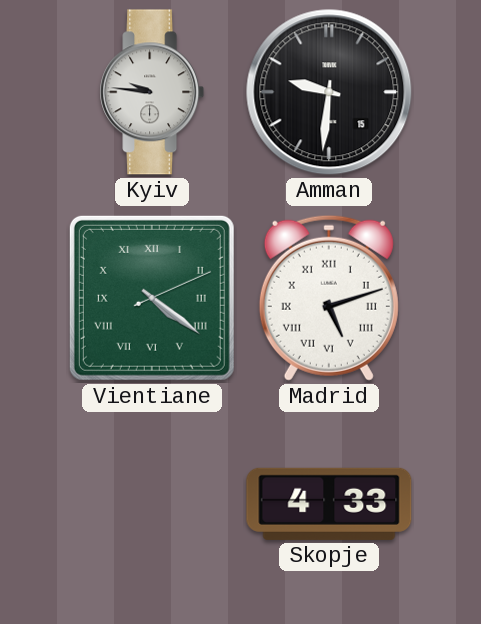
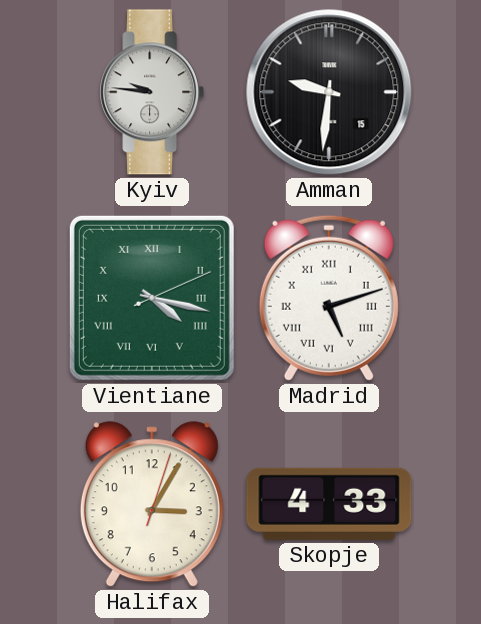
Vientiane: 4:21 -> 4:17 (152, 298)
Halifax: none -> 3:05 (152, 505)
